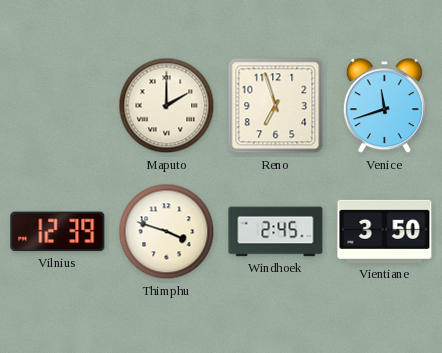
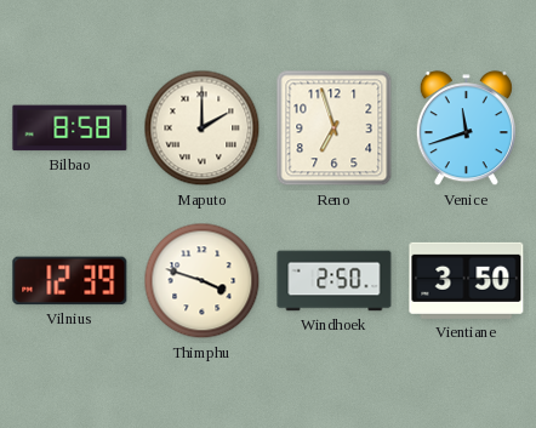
Bilbao: none -> 8:58 (70, 129)
Windhoek: 2:45 -> 2:50 (335, 281)
